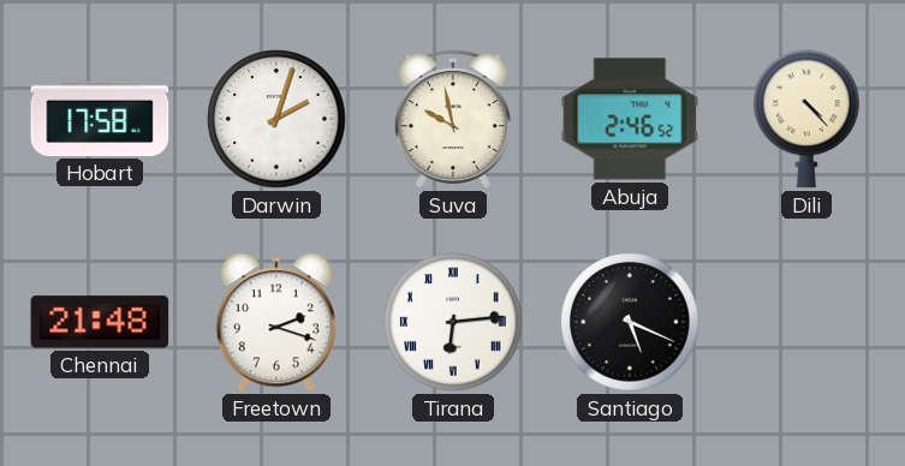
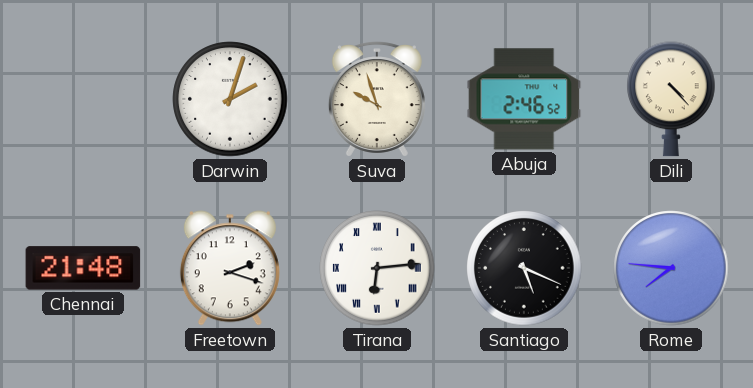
Hobart: 17:58 -> none (100, 119)
Suva: 9:58 -> 9:57 (377, 99)
Rome: none -> 7:46 (671, 268)
